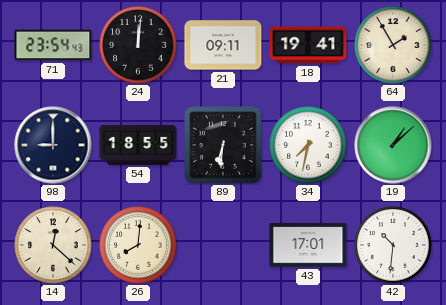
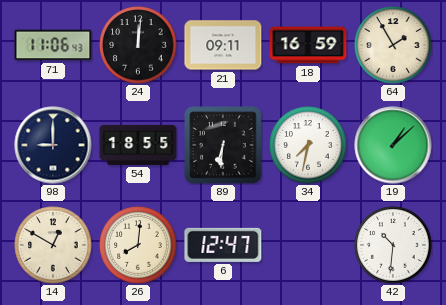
71: 23:54 -> 11:06 (53, 45)
18: 19:41 -> 16:59 (308, 45)
14: 12:22 -> 12:50 (53, 245)
6: none -> 12:47 (223, 245)
43: 17:01 -> none (308, 245)
